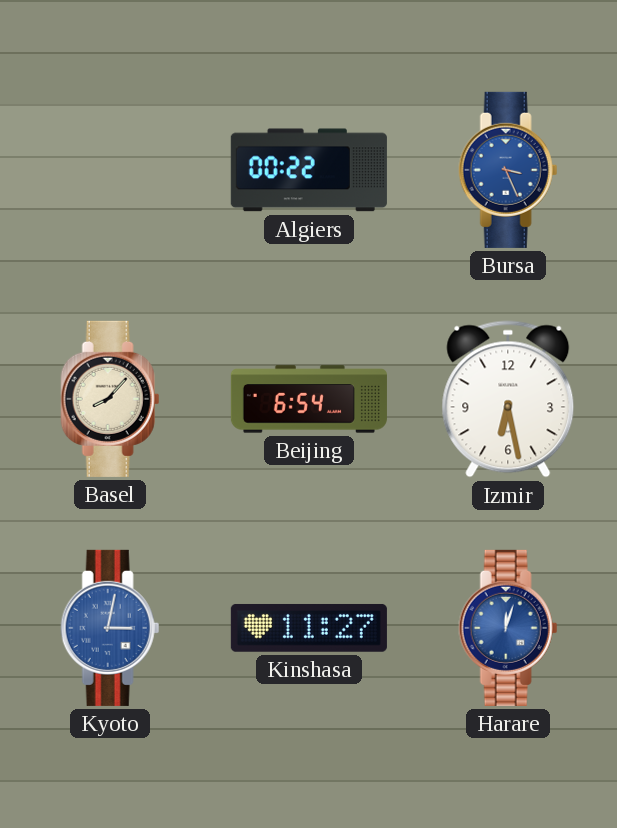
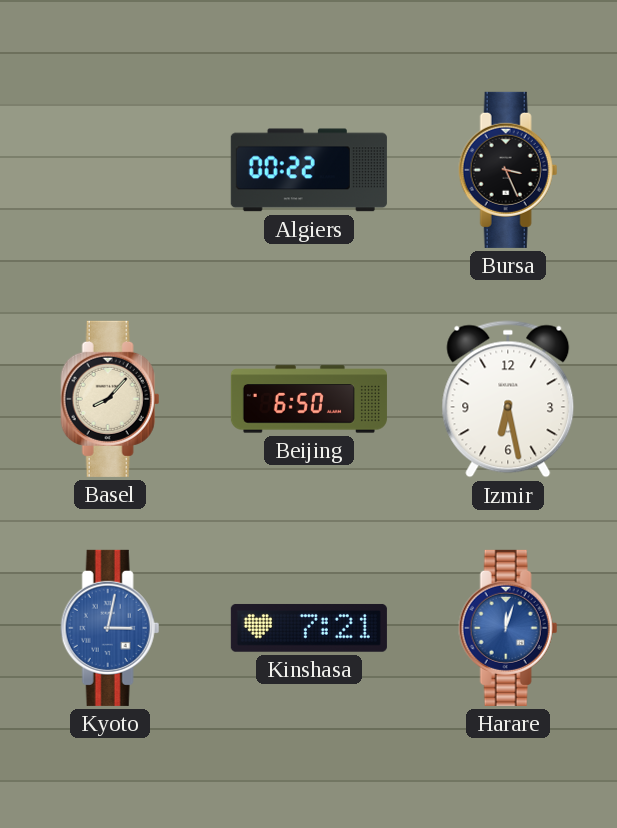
Bursa dial: blue -> black (508, 170)
Beijing: 6:54 -> 6:50 (309, 399)
Kinshasa: 11:27 -> 7:21 (309, 628)
